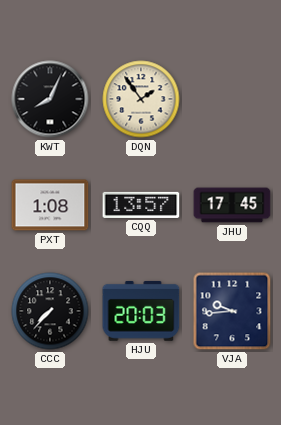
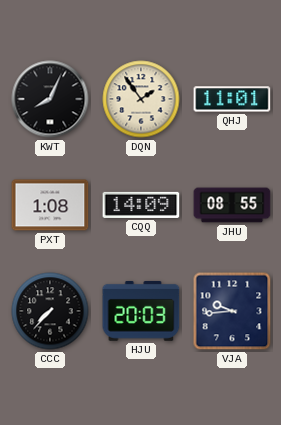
QHJ: none -> 11:01 (232, 99)
CQQ: 13:57 -> 14:09 (141, 205)
JHU: 17:45 -> 08:55 (232, 205)
